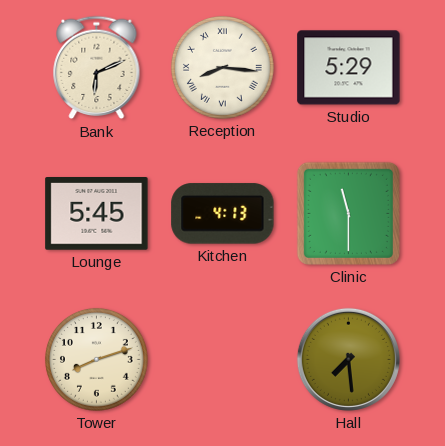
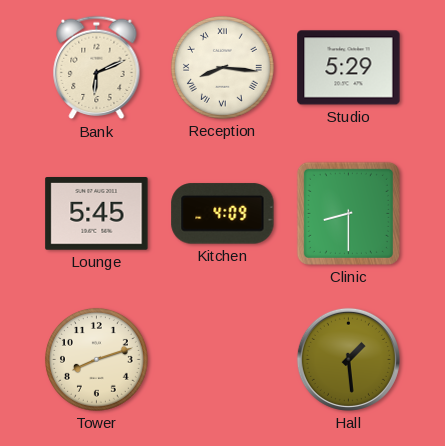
Kitchen: 4:13 -> 4:09 (223, 214)
Clinic: 11:30 -> 8:30 (348, 213)
Hall: 7:29 -> 1:29 (348, 359)
